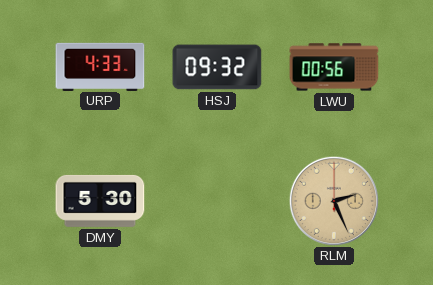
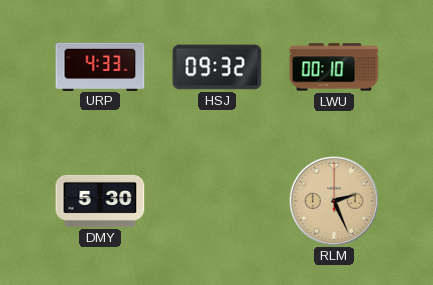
LWU: 00:56 -> 00:10 (334, 67)
